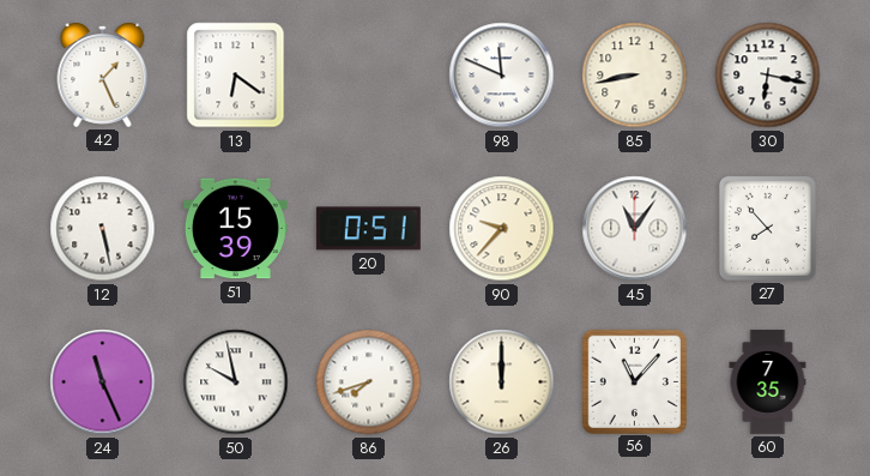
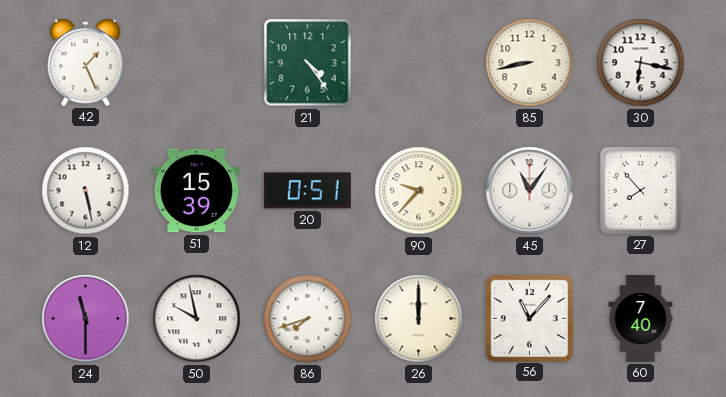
13: 6:21 -> none (236, 76)
21: none -> 4:24 (308, 63)
98: 11:49 -> none (502, 76)
24: 11:26 -> 11:30 (86, 319)
60: 7:35 -> 7:40 (641, 318)
